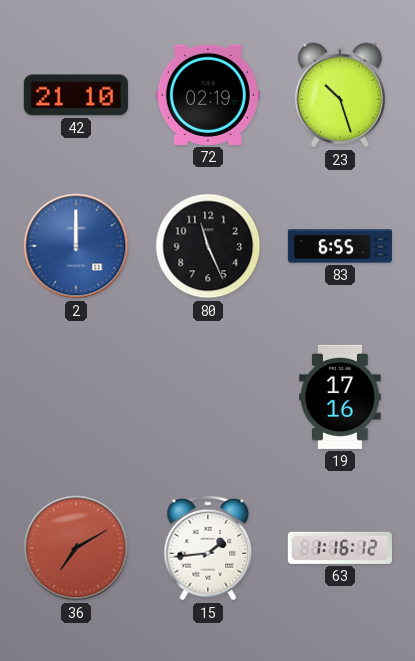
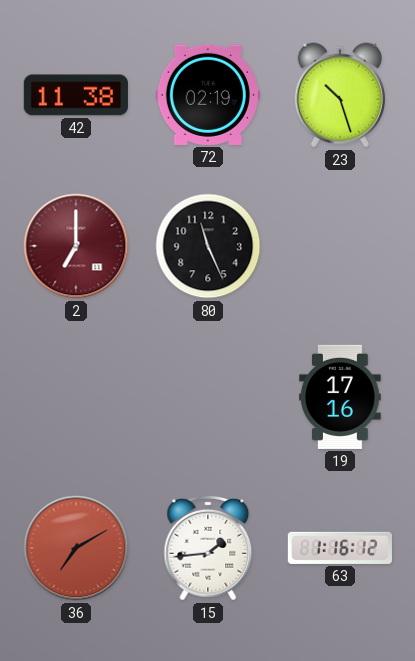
42: 21:10 -> 11:38 (76, 95)
2: 12:00 -> 7:00 (76, 246)
2 dial: blue -> burgundy (76, 246)
83: 6:55 -> none (340, 246)
